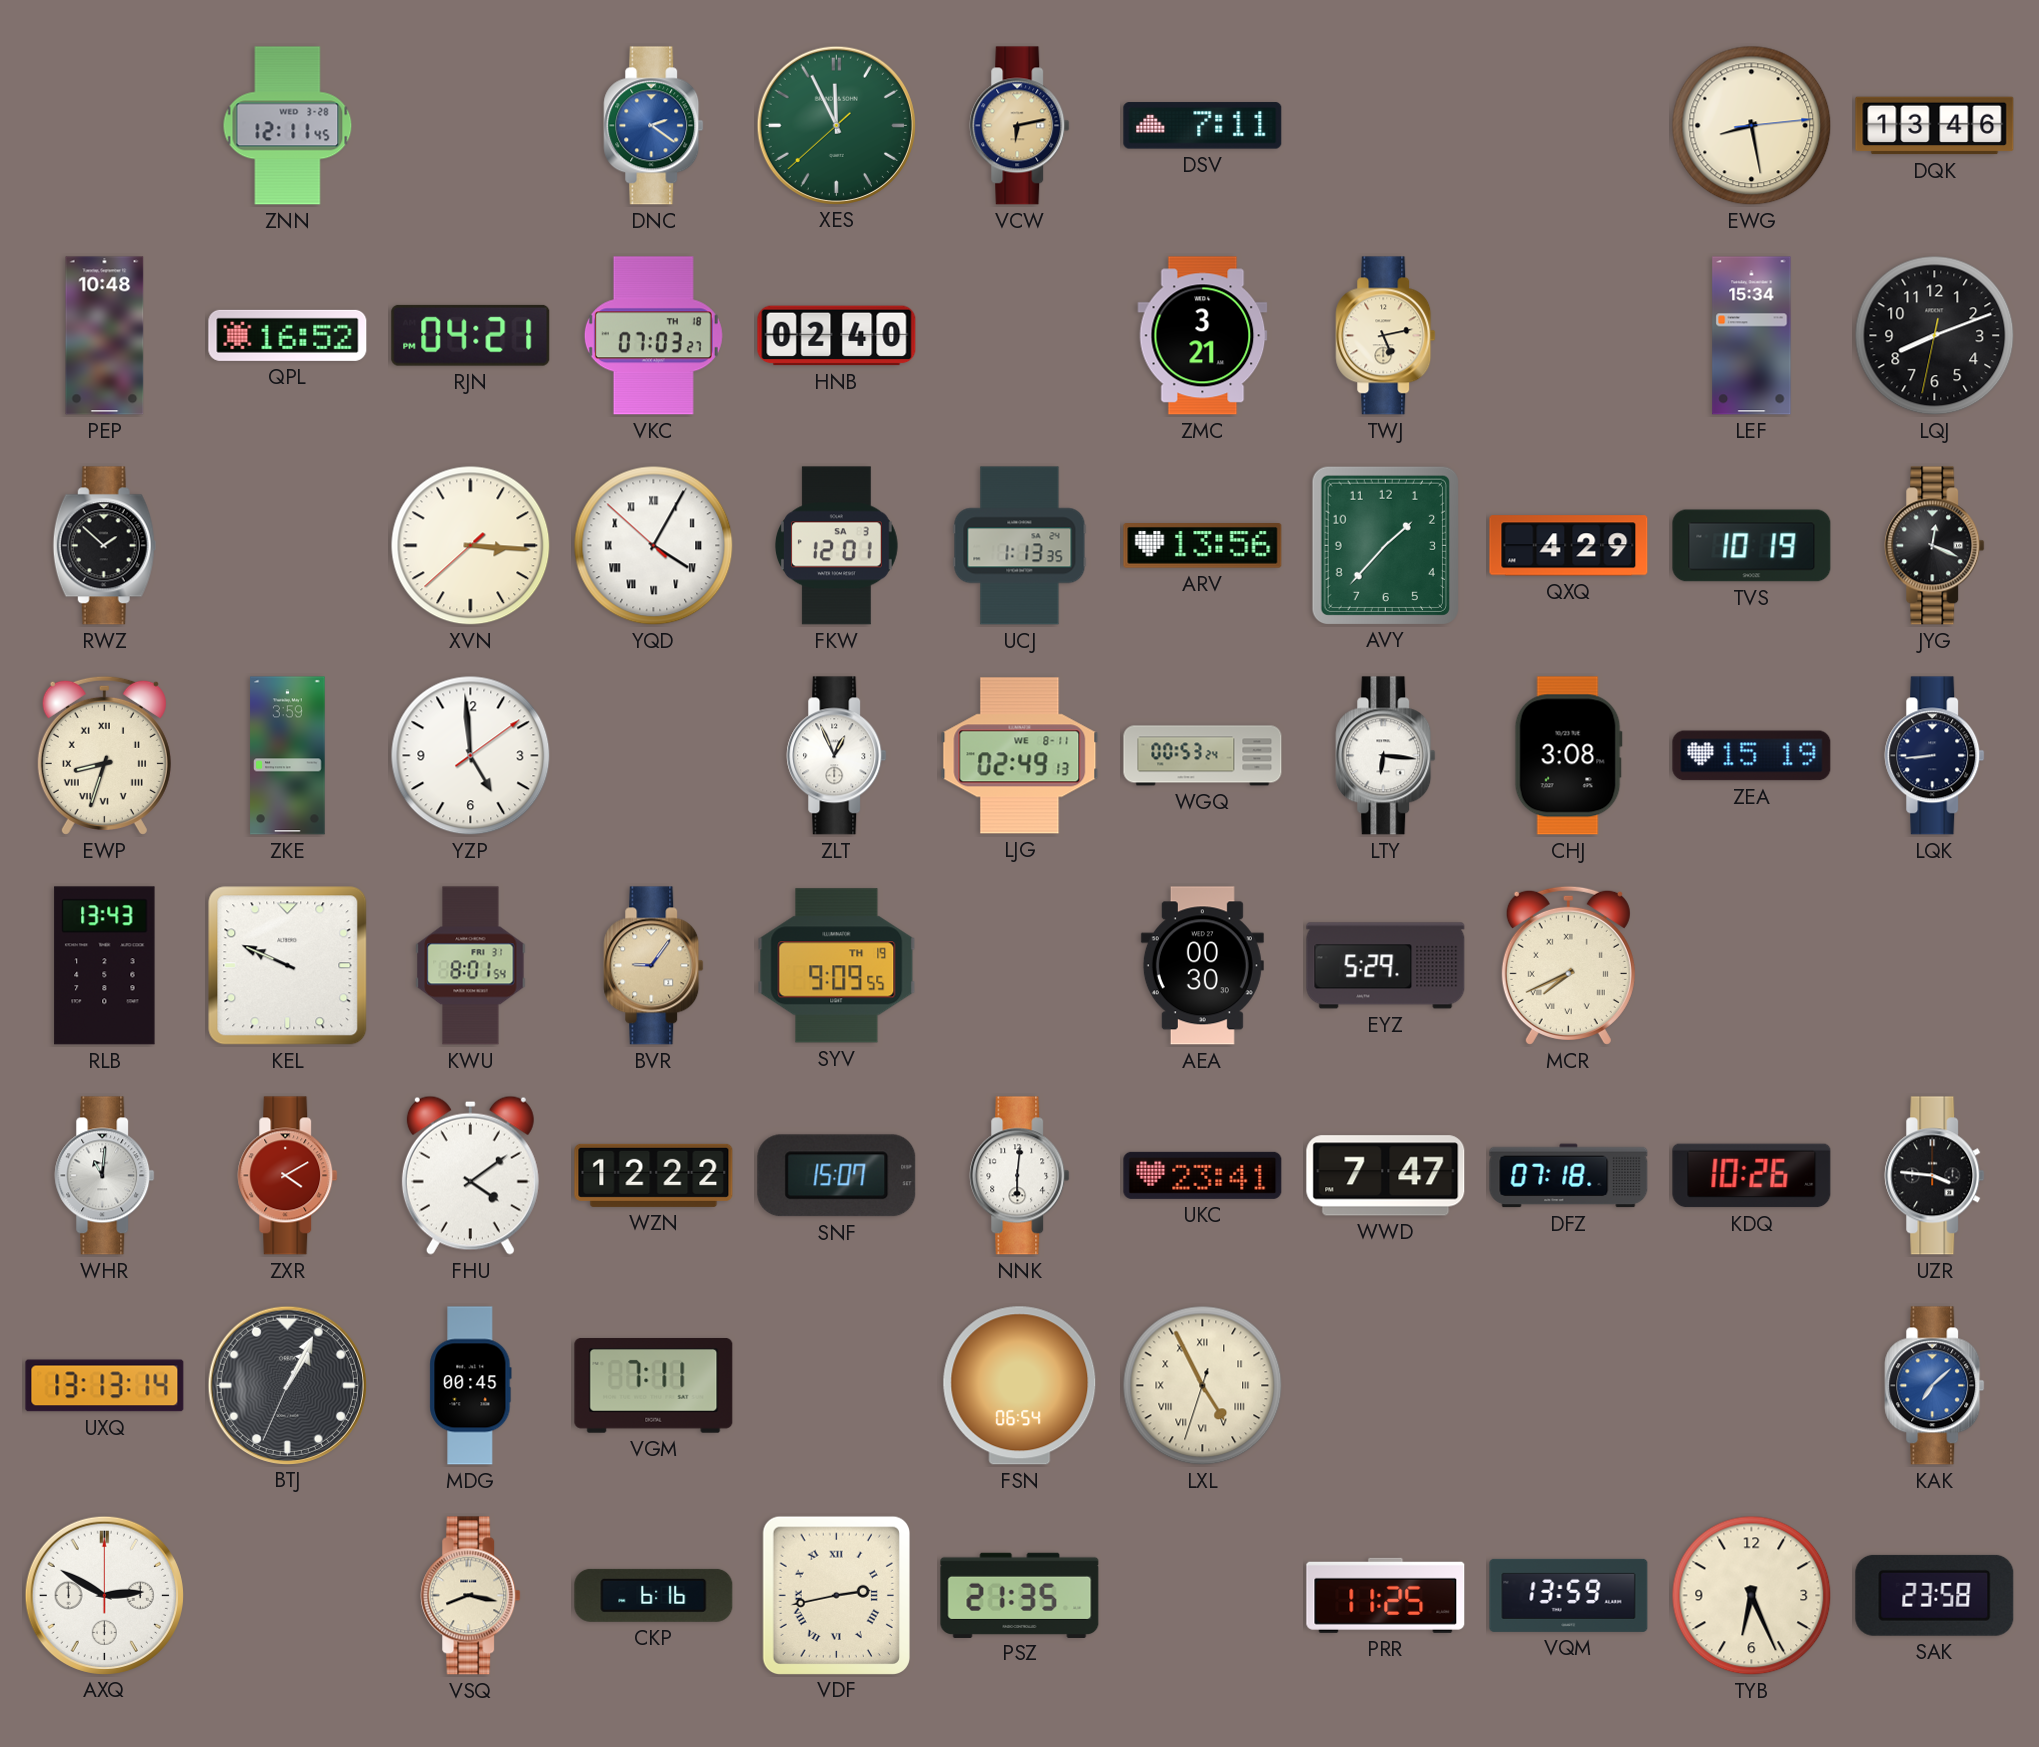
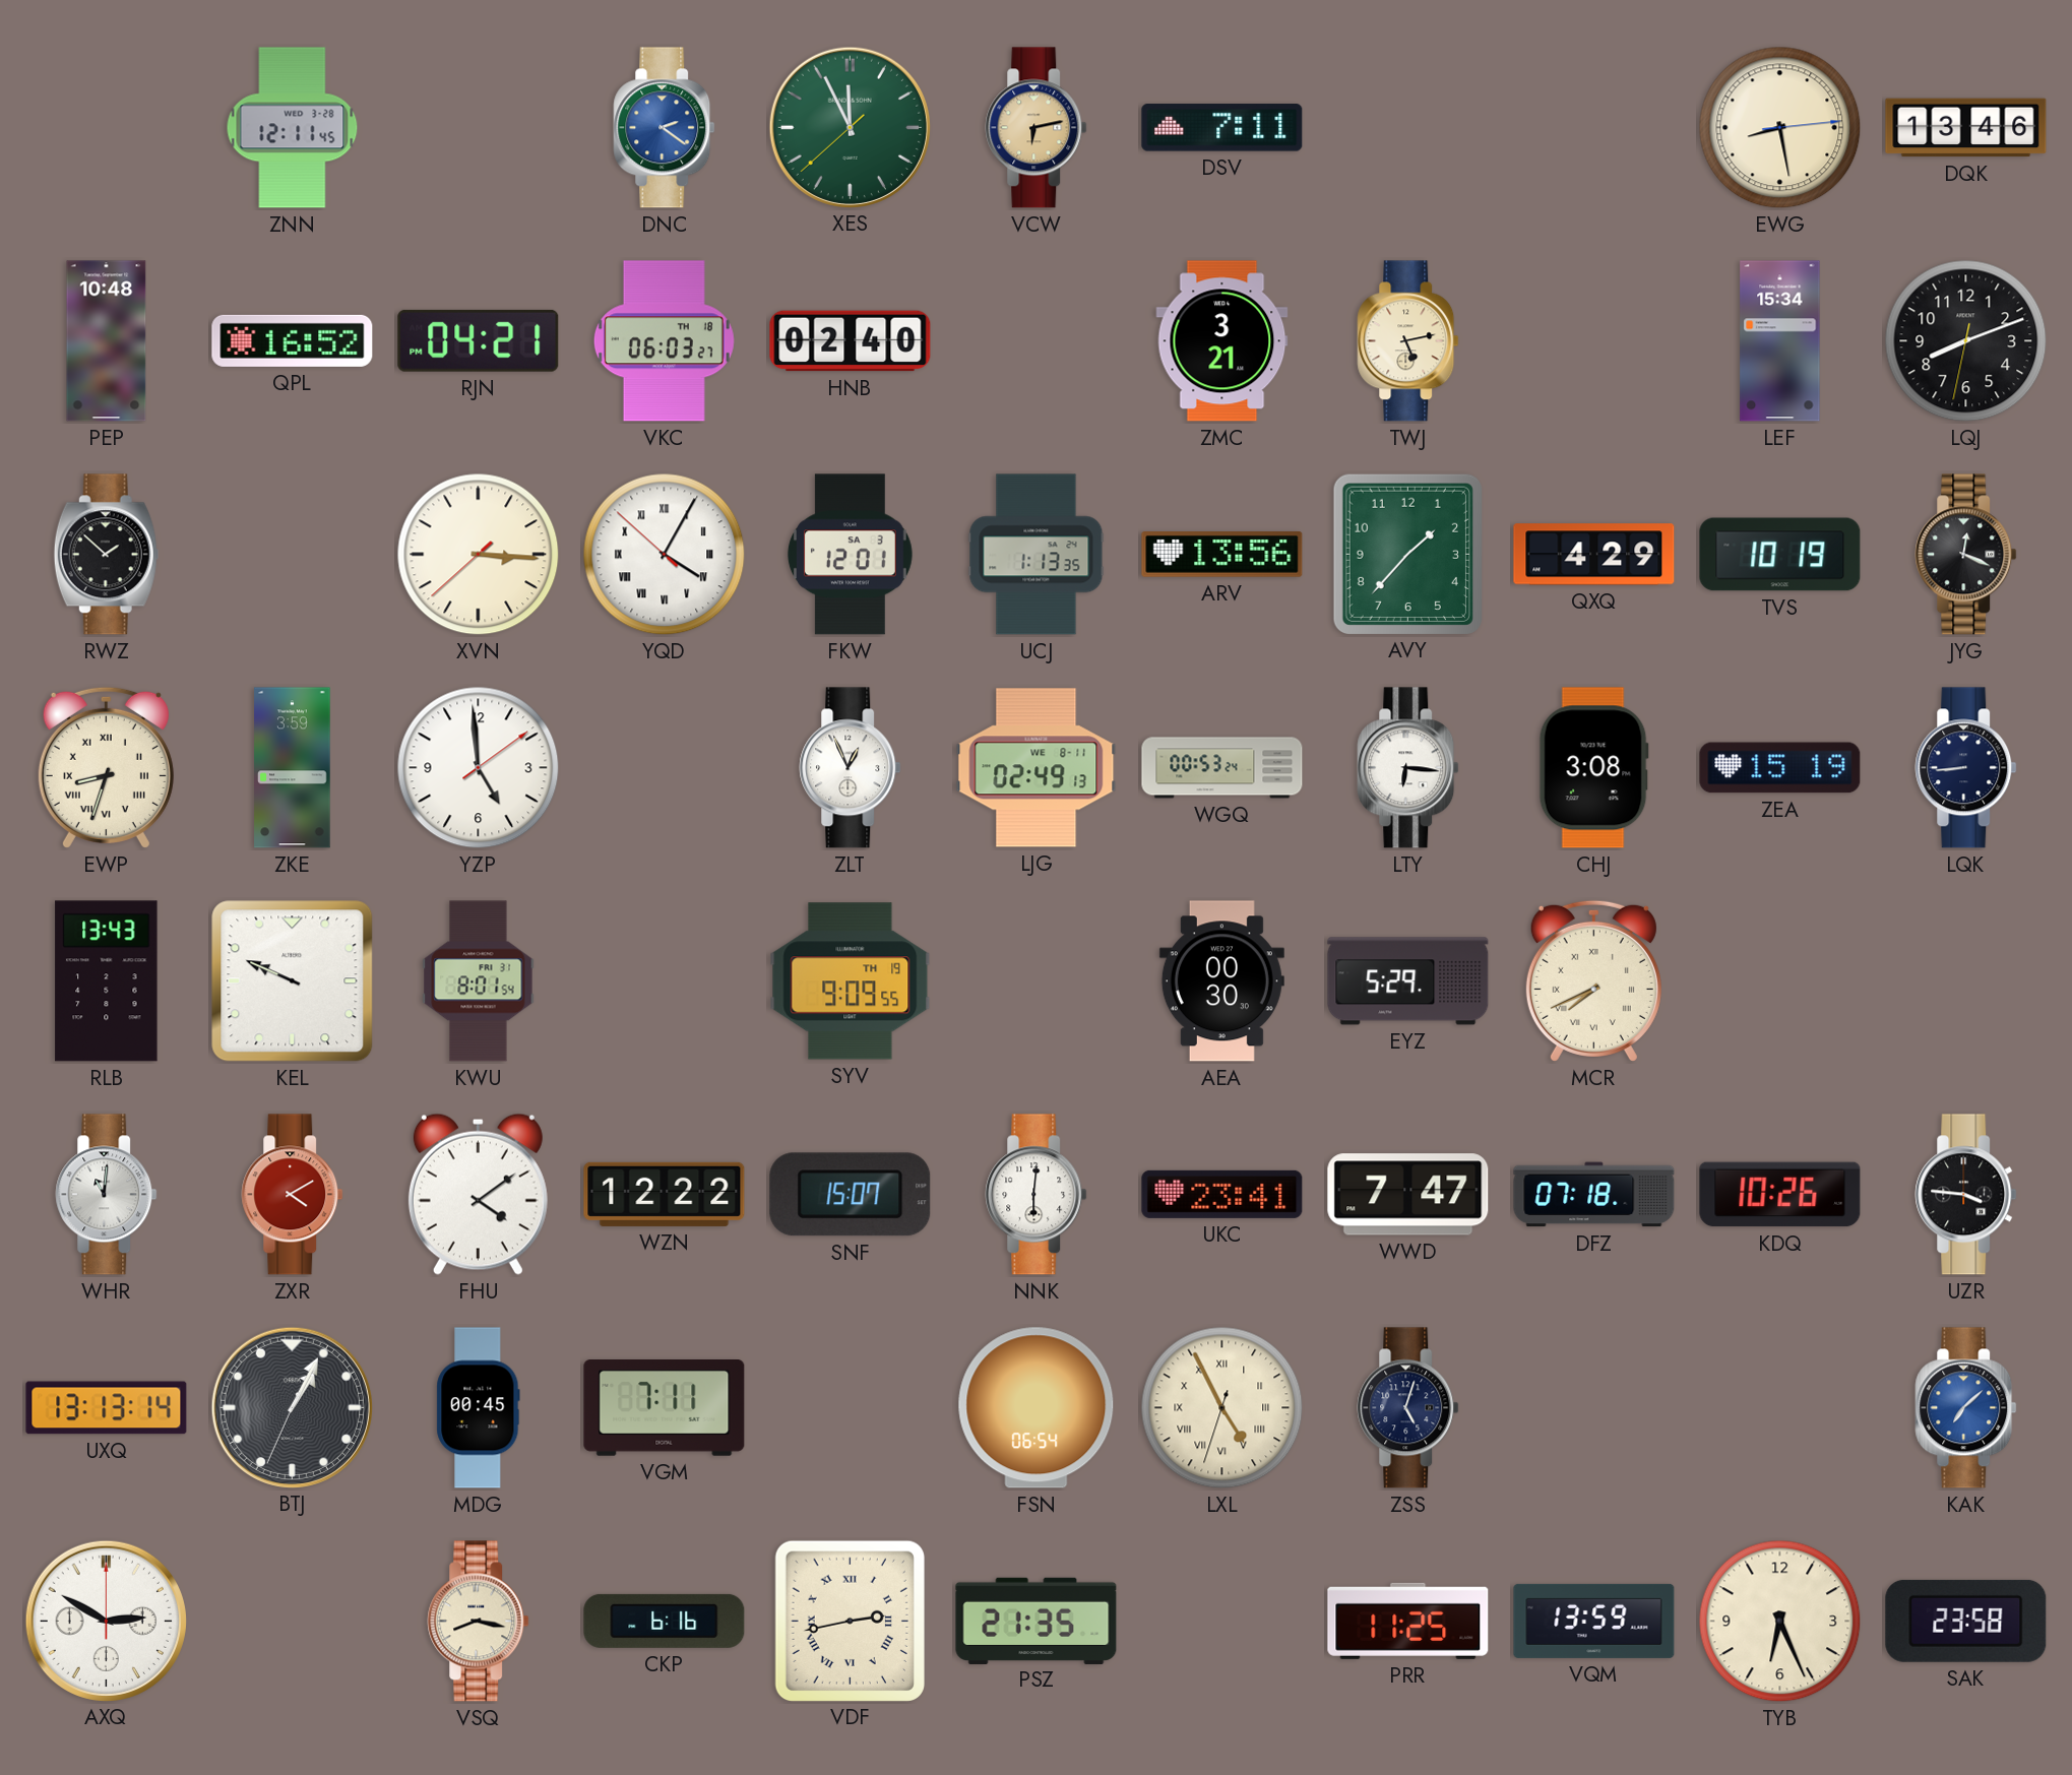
VKC: 07:03 -> 06:03 (664, 341)
BVR: 9:06 -> none (654, 966)
ZSS: none -> 5:03 (1408, 1408)
